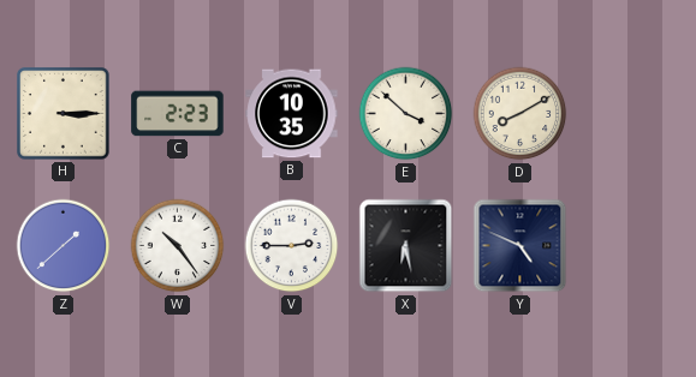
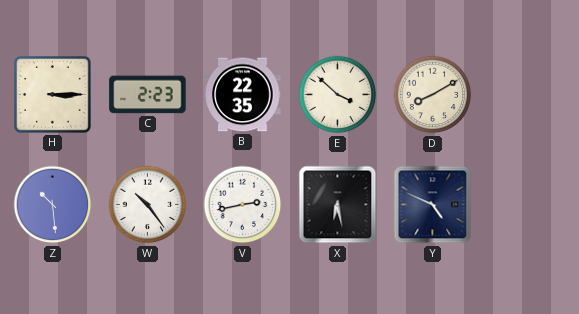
B: 10:35 -> 22:35 (243, 95)
Z: 1:38 -> 10:29 (53, 205)
V: 2:45 -> 2:43 (243, 205)
